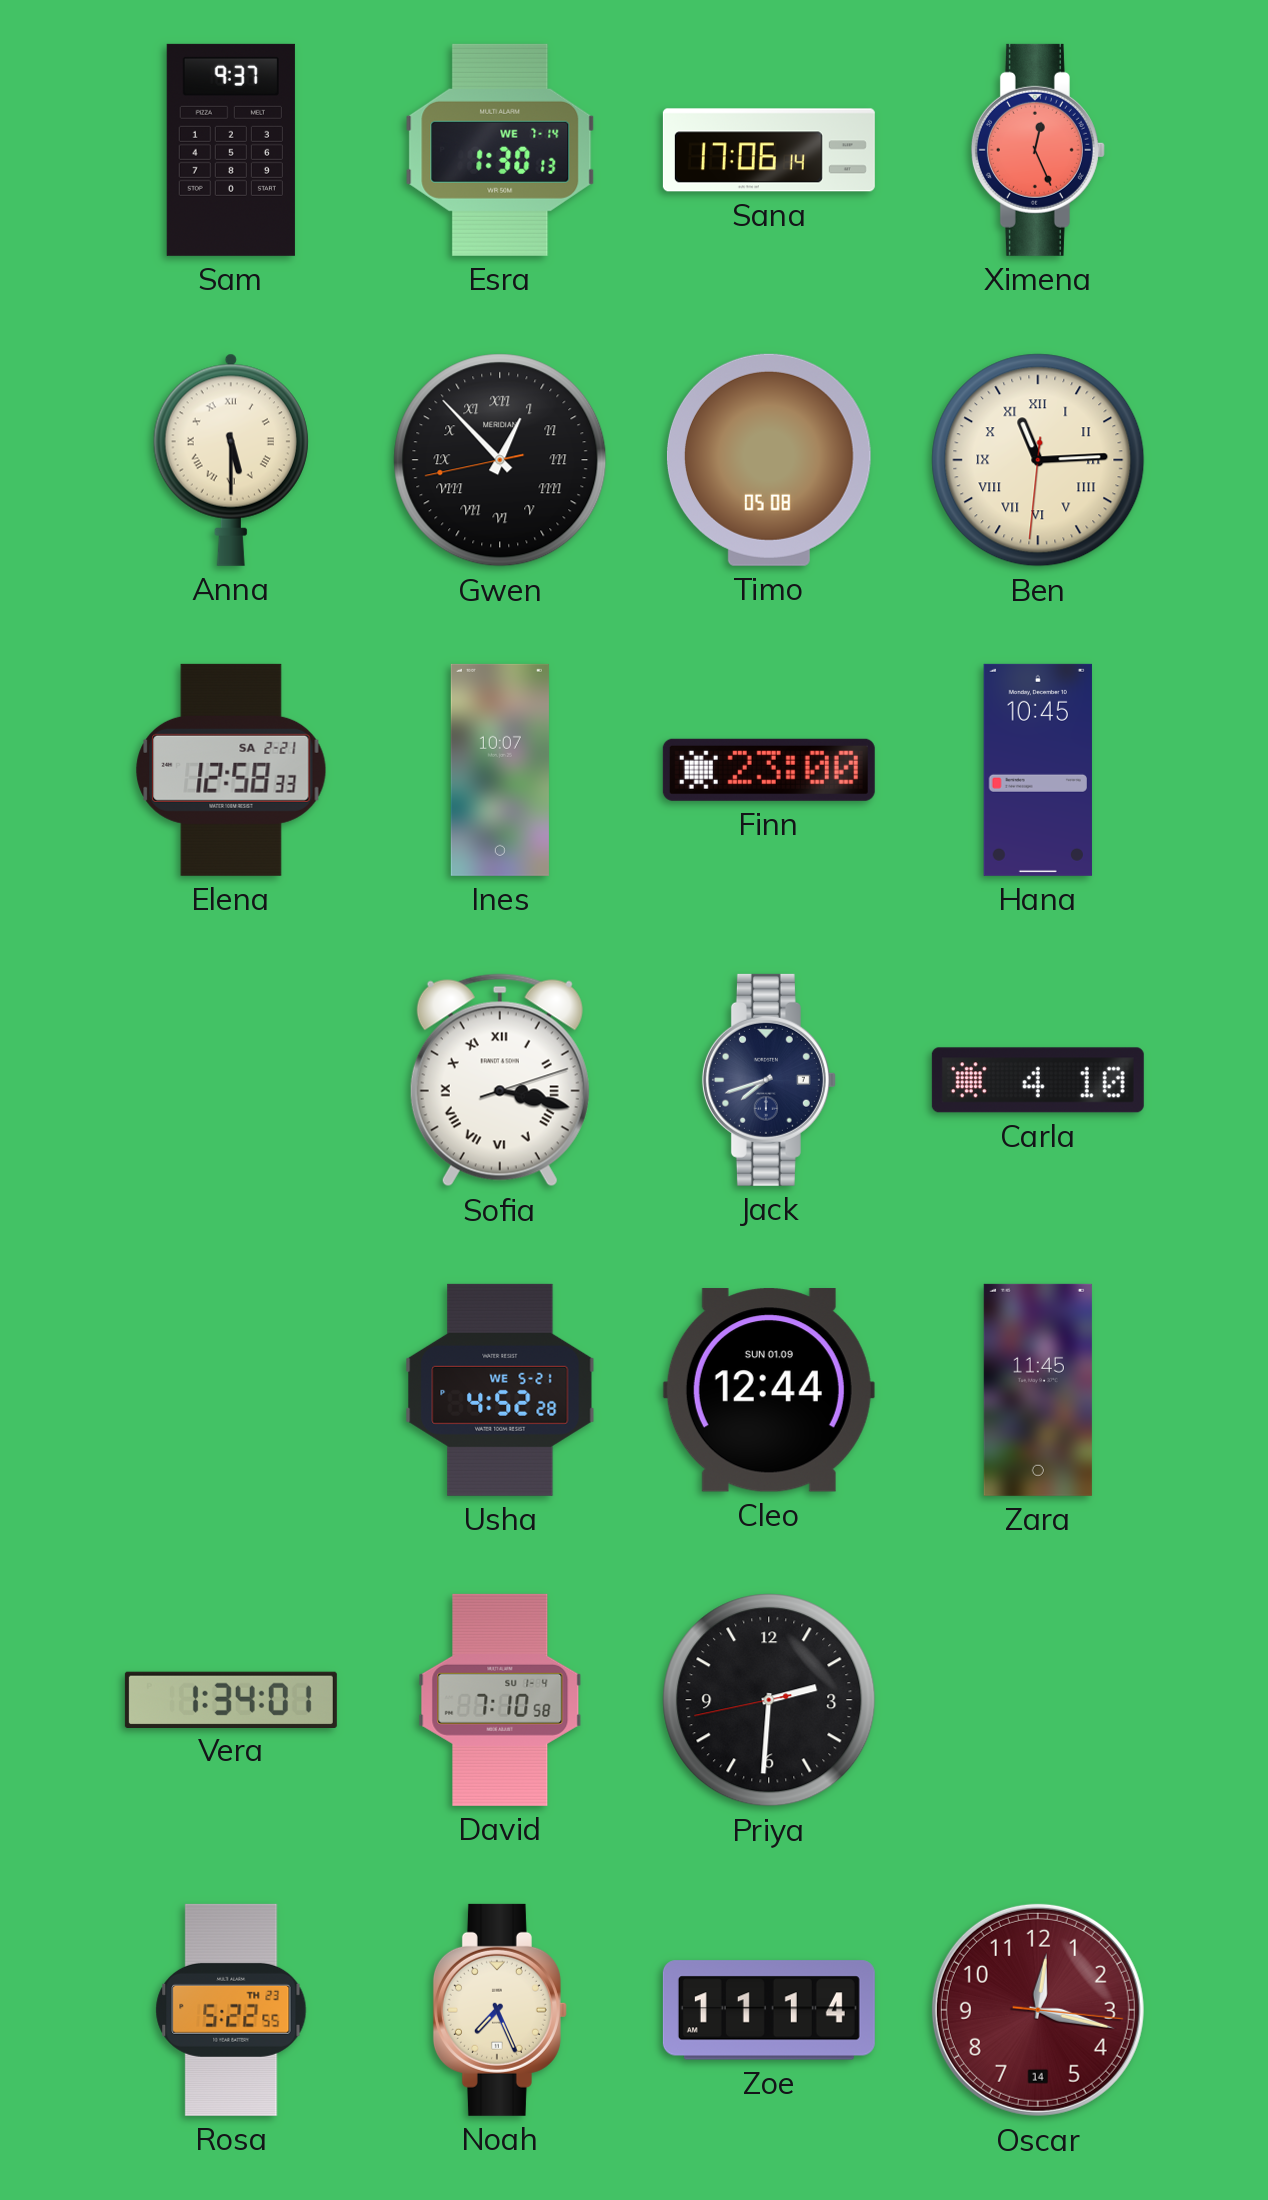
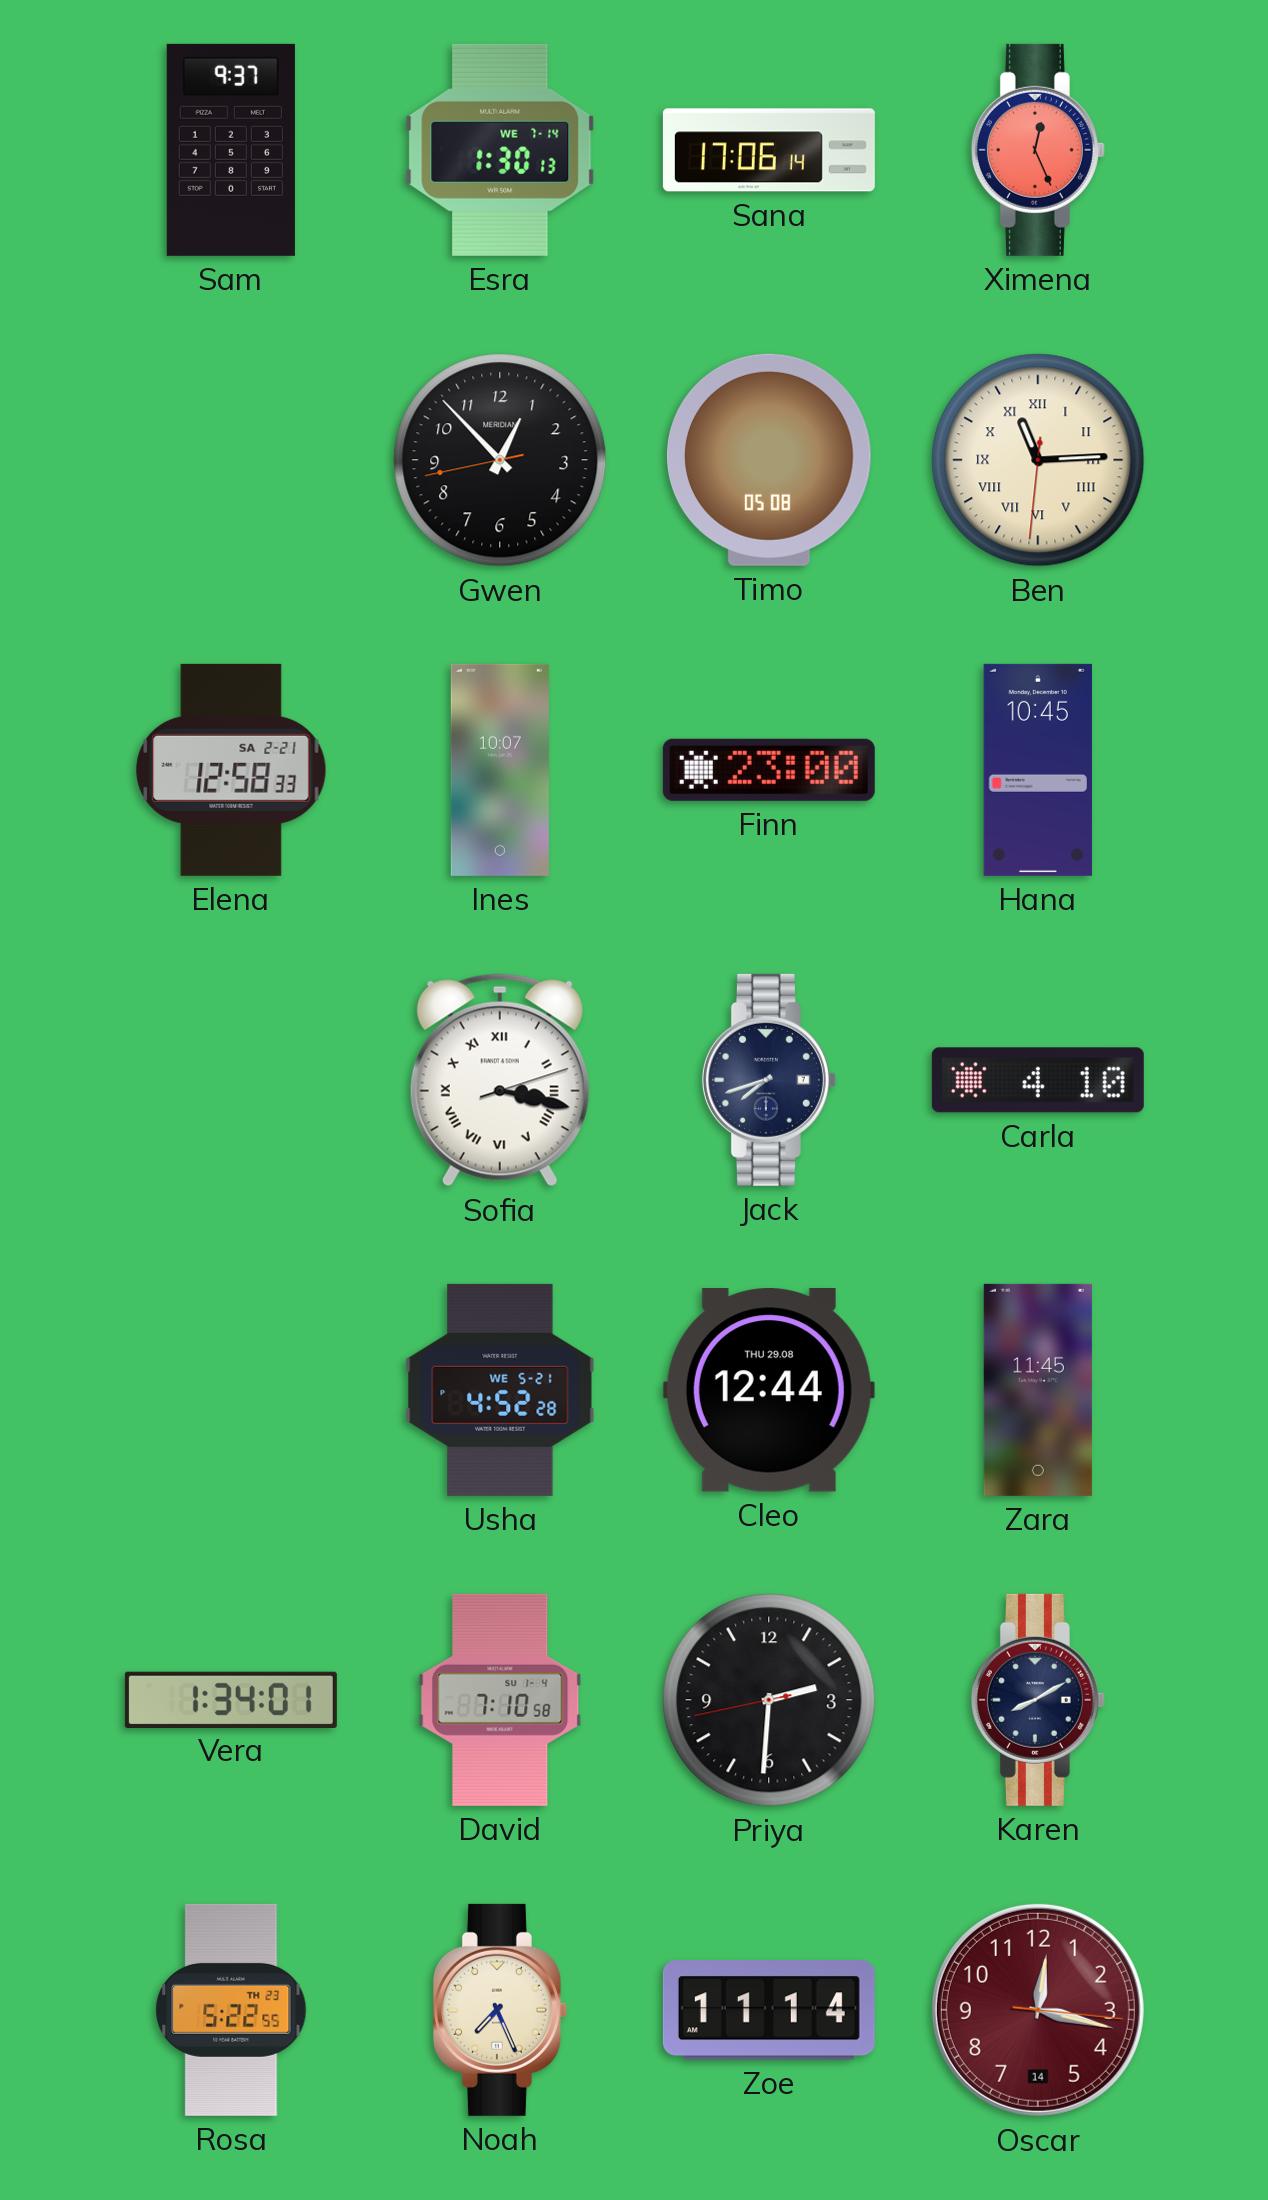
Anna: 5:30 -> none (231, 460)
Gwen numerals: Roman -> Arabic (500, 460)
Cleo date: SUN 01.09 -> THU 29.08 (769, 1390)
Karen: none -> 8:10 (1038, 1700)
